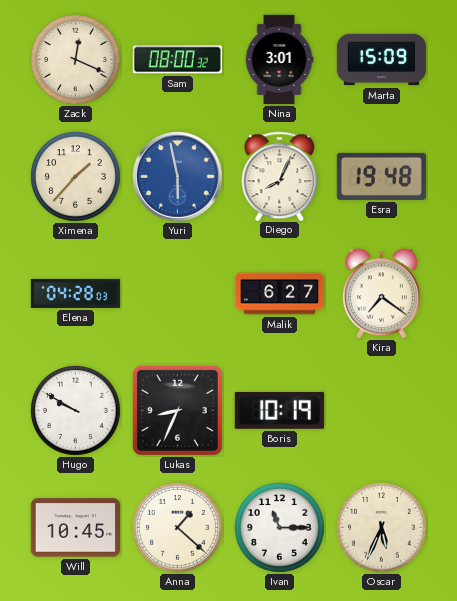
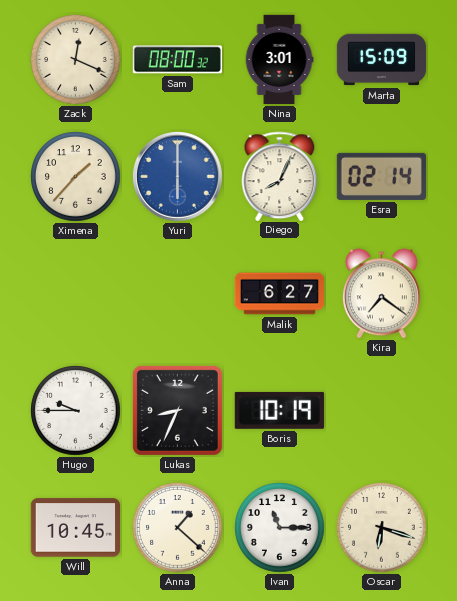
Yuri: 5:58 -> 6:00 (178, 177)
Esra: 19:48 -> 02:14 (381, 176)
Elena: 04:28 -> none (76, 293)
Hugo: 9:50 -> 9:45 (76, 411)
Oscar: 5:34 -> 6:18 (382, 528)
